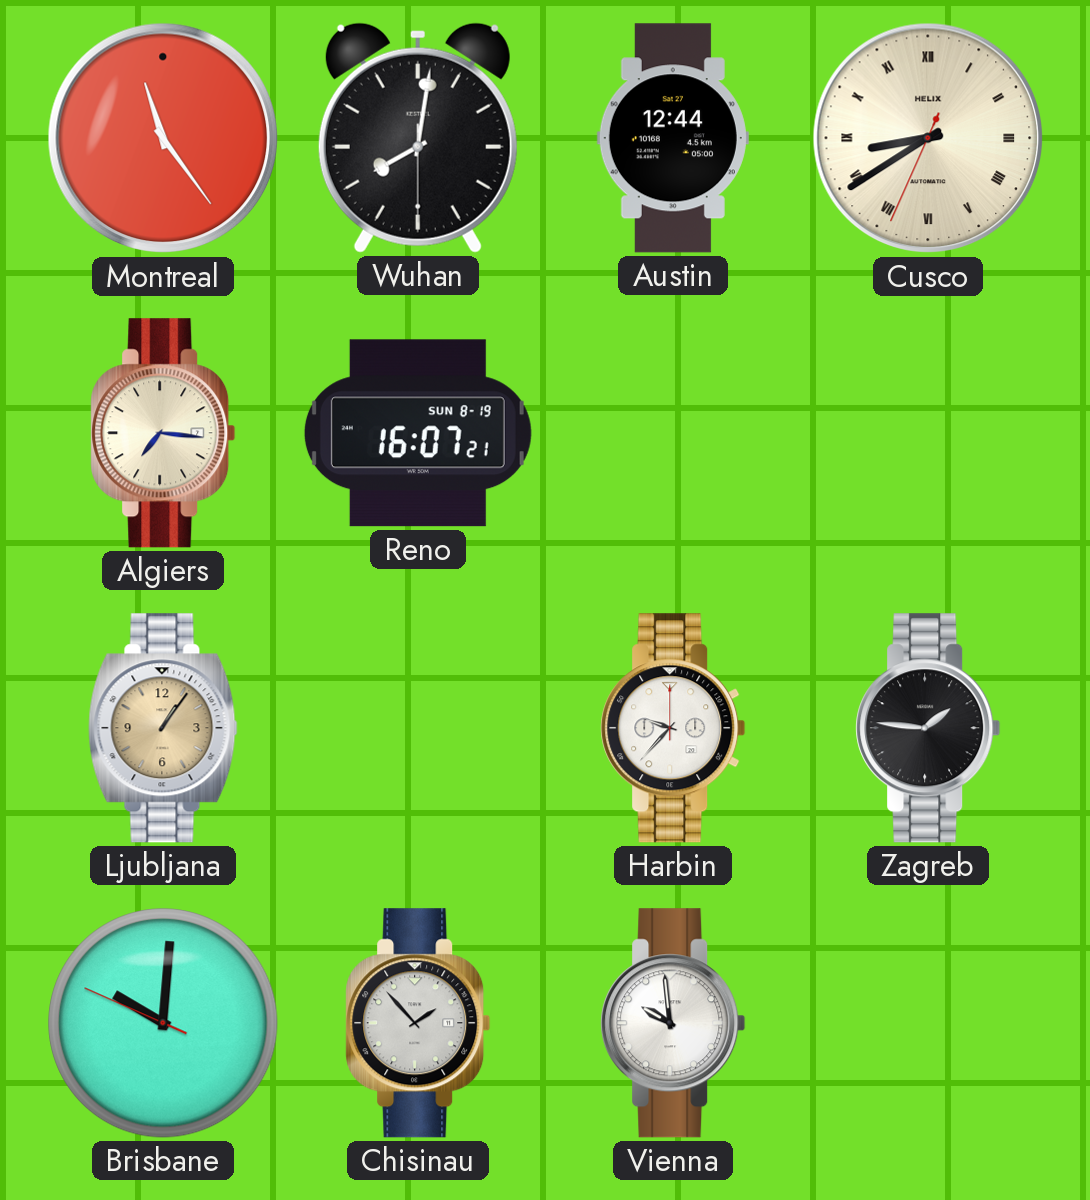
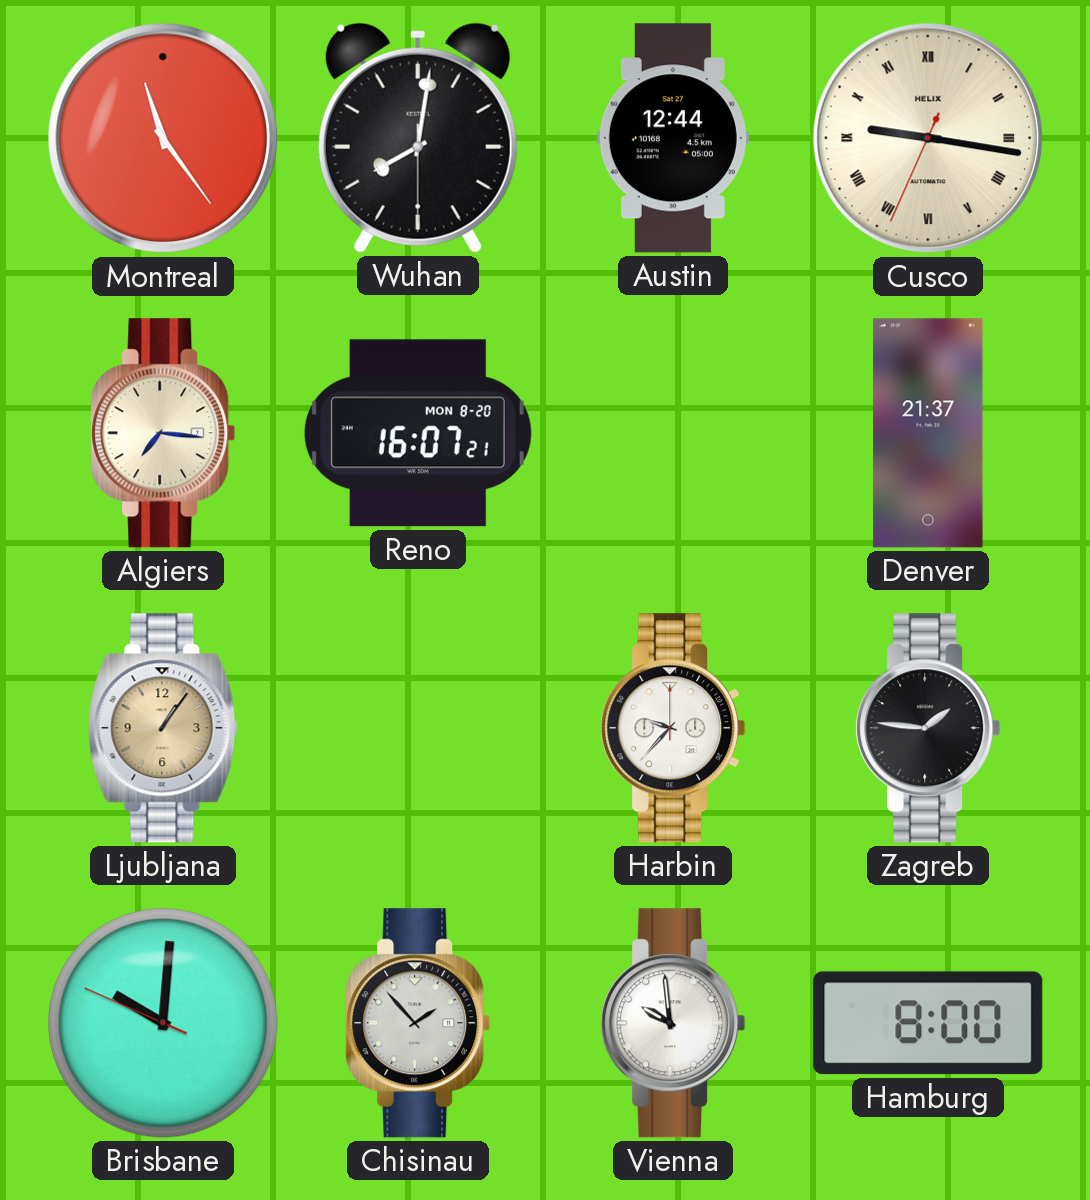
Cusco: 8:39 -> 9:16 (928, 138)
Reno date: SUN 8-19 -> MON 8-20 (418, 433)
Denver: none -> 21:37 (928, 433)
Hamburg: none -> 8:00 (928, 1023)
